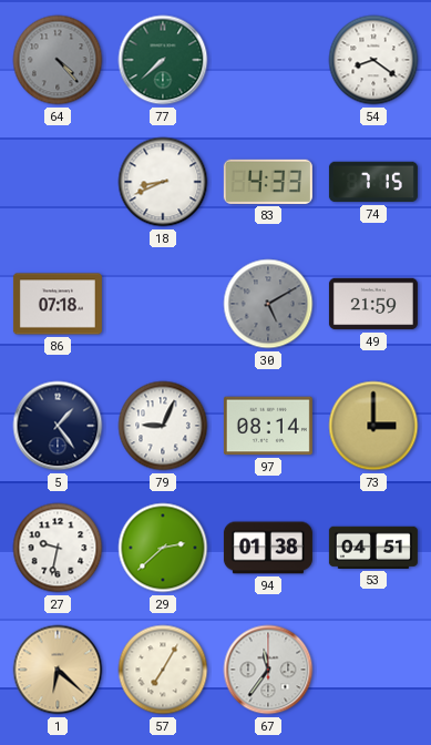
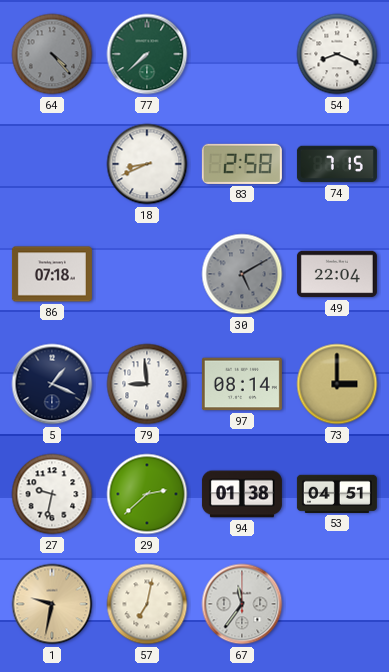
54: 8:21 -> 8:19 (337, 54)
83: 4:33 -> 2:58 (242, 164)
49: 21:59 -> 22:04 (337, 274)
5: 1:24 -> 1:19 (52, 384)
79: 9:04 -> 8:59 (147, 384)
1: 6:22 -> 9:32 (52, 604)
57: 7:05 -> 7:02 (147, 604)
